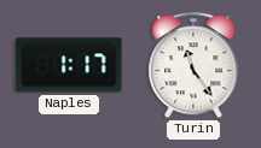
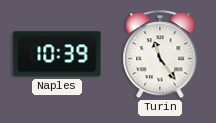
Naples: 1:17 -> 10:39 (57, 54)
